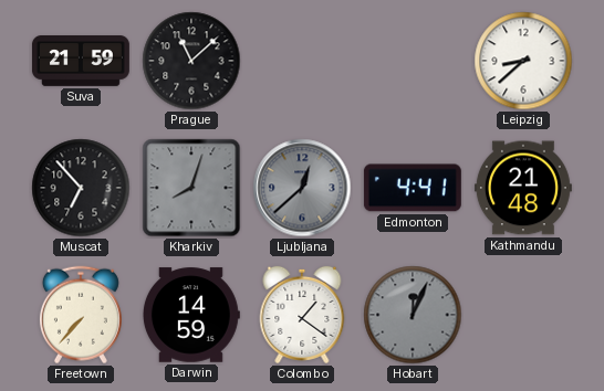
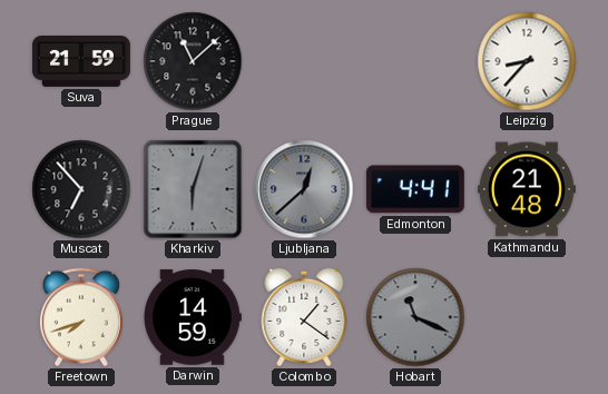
Leipzig: 8:38 -> 8:37 (527, 61)
Kharkiv: 8:03 -> 6:03 (193, 189)
Freetown: 7:37 -> 7:42 (81, 317)
Hobart: 12:04 -> 11:19 (415, 317)
